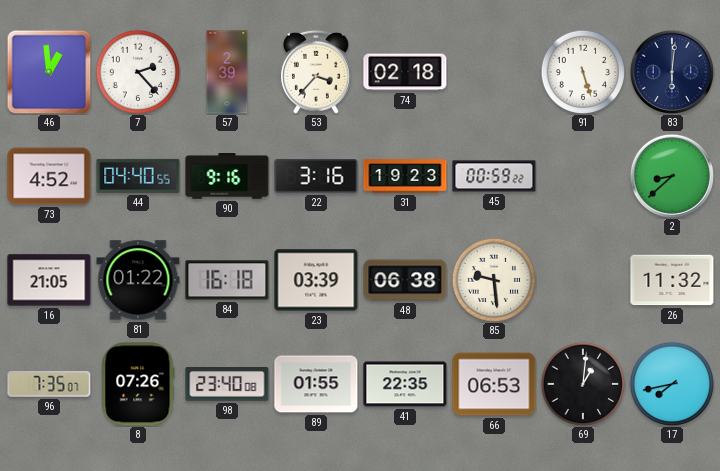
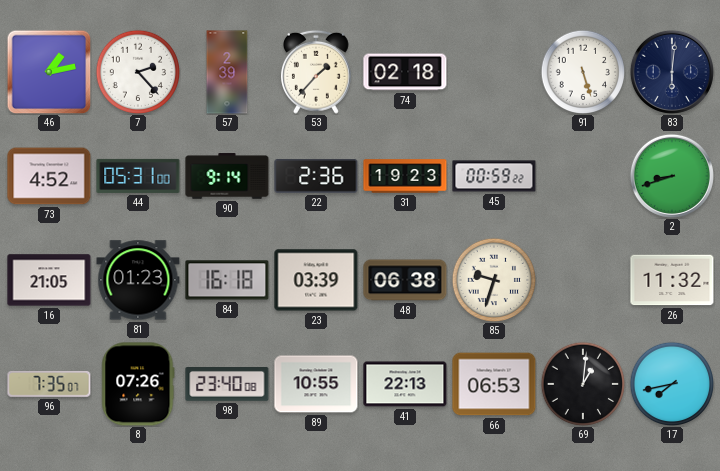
46: 12:59 -> 1:13 (49, 72)
53: 3:37 -> 1:37 (316, 72)
44: 04:40 -> 05:31 (138, 176)
90: 9:16 -> 9:14 (227, 176)
22: 3:16 -> 2:36 (316, 177)
2: 8:38 -> 8:42 (672, 176)
81: 01:22 -> 01:23 (138, 280)
85: 9:29 -> 9:33 (493, 279)
89: 01:55 -> 10:55 (316, 384)
41: 22:35 -> 22:13 (405, 384)
